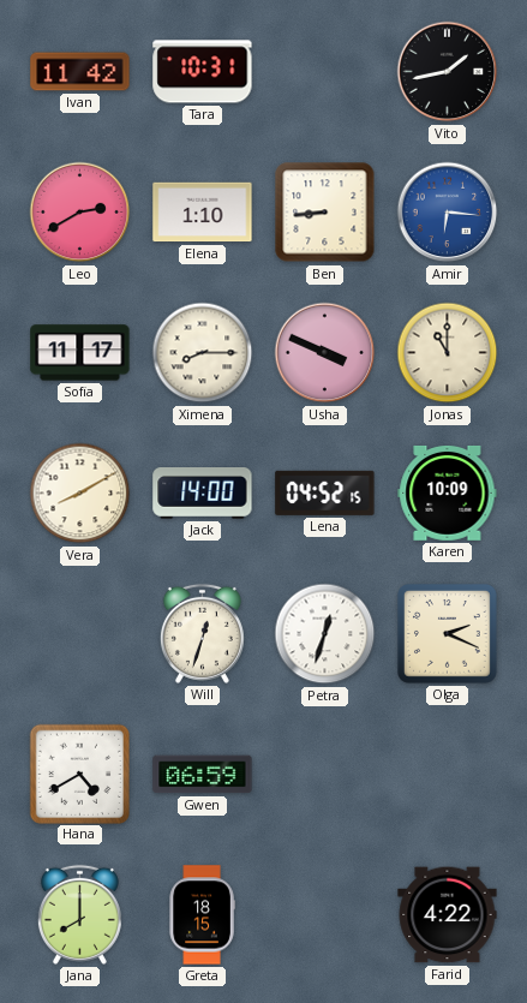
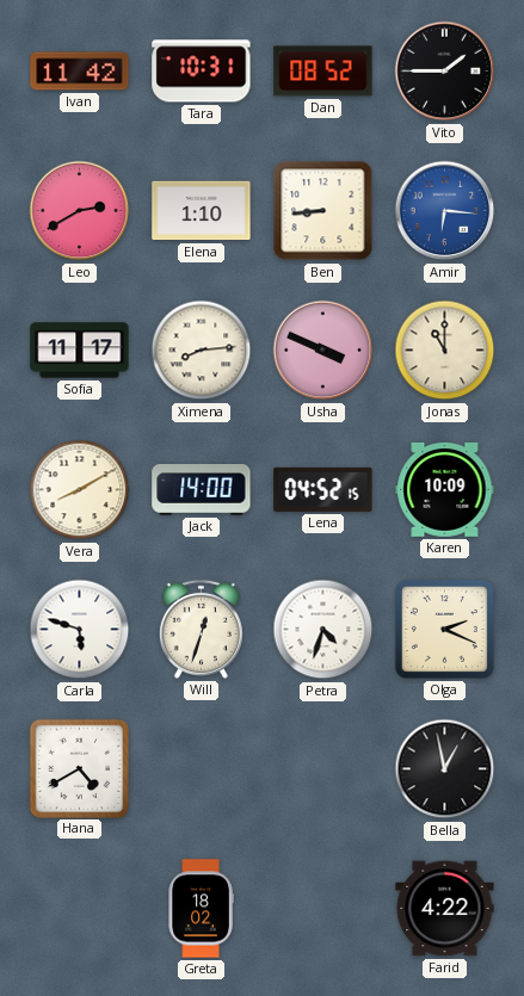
Dan: none -> 08:52 (323, 72)
Vito: 1:43 -> 1:45 (445, 72)
Ximena: 8:15 -> 8:14 (202, 351)
Carla: none -> 5:48 (80, 630)
Petra: 12:33 -> 4:33 (323, 630)
Gwen: 06:59 -> none (203, 775)
Bella: none -> 12:58 (445, 769)
Jana: 8:00 -> none (79, 914)
Greta: 18:15 -> 18:02 (201, 909)
